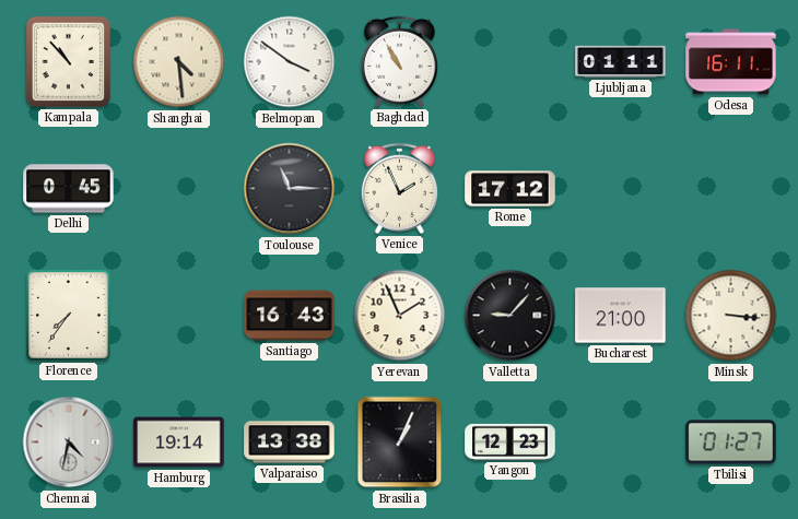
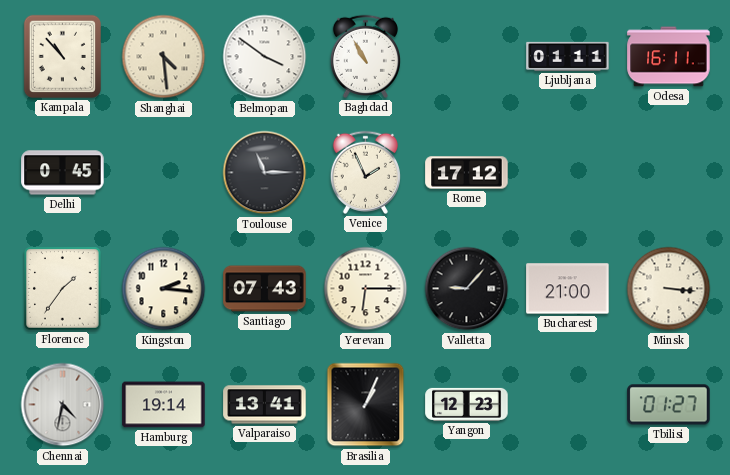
Florence: 7:36 -> 1:36 (63, 289)
Kingston: none -> 2:16 (164, 289)
Santiago: 16:43 -> 07:43 (265, 289)
Yerevan: 1:56 -> 6:15 (366, 289)
Valparaiso: 13:38 -> 13:41 (265, 405)
